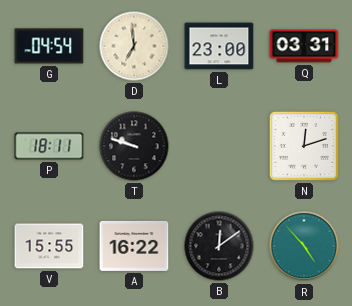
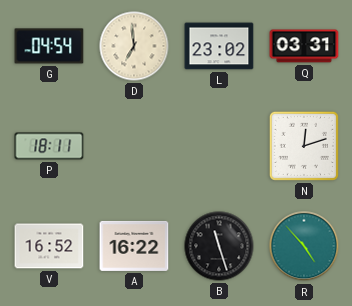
L: 23:00 -> 23:02 (219, 46)
T: 9:48 -> none (134, 146)
V: 15:55 -> 16:52 (49, 246)
B: 12:09 -> 11:27 (219, 246)
